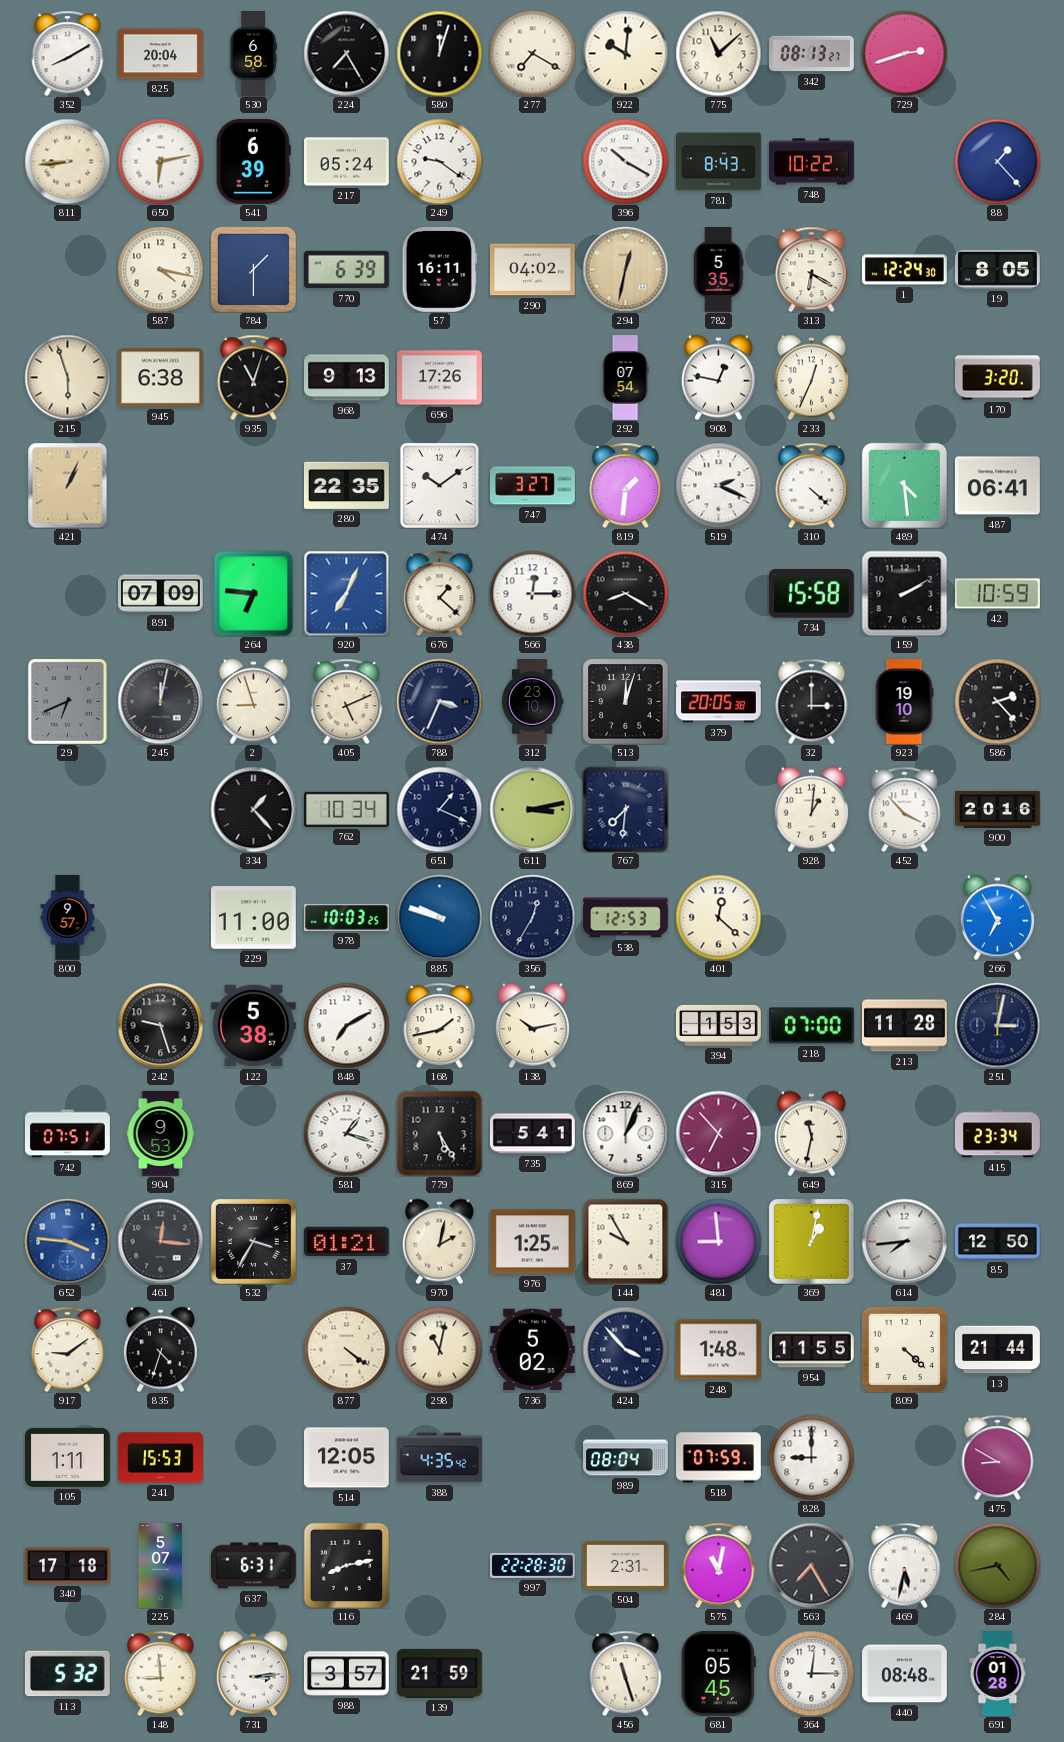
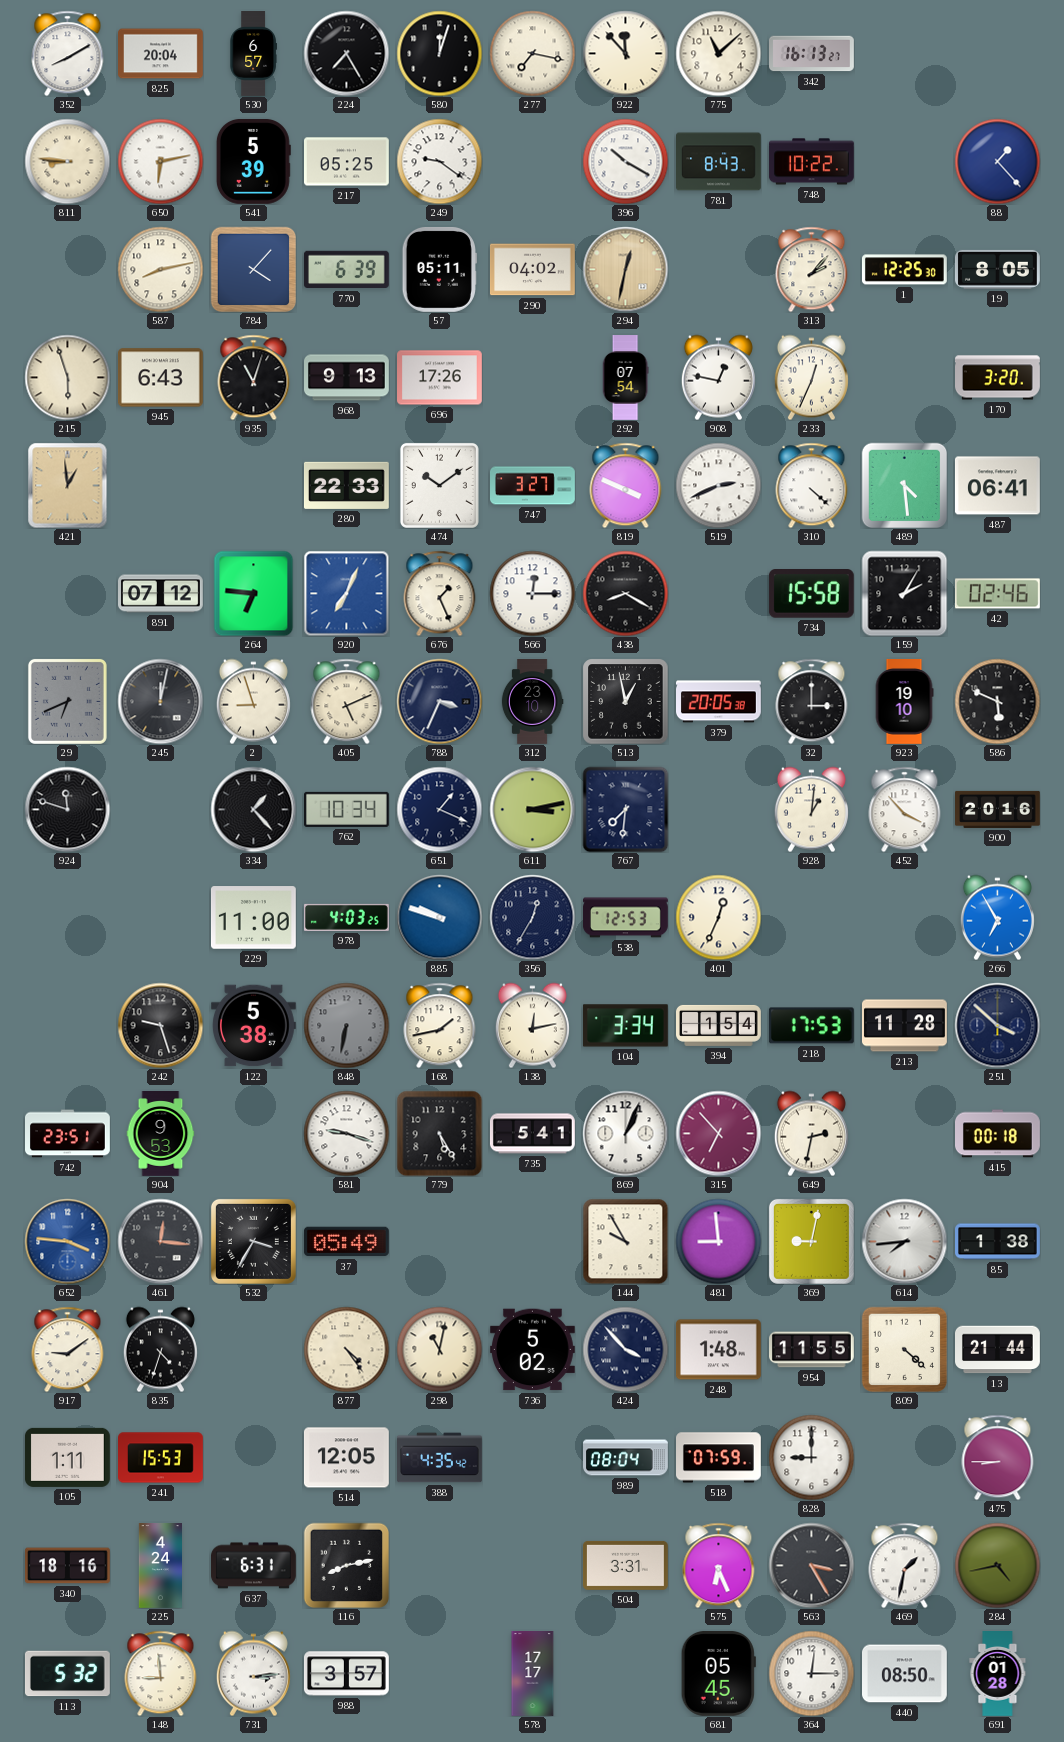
530: 6:58 -> 6:57 (253, 54)
277: 7:20 -> 7:17 (532, 53)
922: 10:01 -> 11:53 (625, 53)
342: 08:13 -> 16:13 (812, 54)
729: 2:42 -> none (904, 53)
811: 8:44 -> 8:46 (67, 161)
541: 6:39 -> 5:39 (253, 161)
217: 05:24 -> 05:25 (347, 162)
587: 4:17 -> 8:13 (160, 269)
784: 1:30 -> 4:07 (253, 269)
57: 16:11 -> 05:11 (439, 269)
782: 5:35 -> none (718, 270)
313: 6:20 -> 2:07 (812, 269)
1: 12:24 -> 12:25 (904, 270)
945: 6:38 -> 6:43 (160, 378)
421: 1:04 -> 12:59 (68, 485)
280: 22:35 -> 22:33 (346, 485)
819: 1:31 -> 3:49 (626, 485)
519: 2:19 -> 2:41 (718, 485)
891: 07:09 -> 07:12 (161, 594)
676: 1:22 -> 1:26 (440, 593)
159: 2:10 -> 2:05 (904, 593)
42: 10:59 -> 02:46 (997, 594)
513: 12:03 -> 12:58 (625, 701)
586: 2:23 -> 5:49 (997, 701)
924: none -> 11:48 (67, 809)
800: 9:57 -> none (68, 918)
978: 10:03 -> 4:03 (346, 917)
401: 12:22 -> 12:34 (718, 917)
848: 7:10 -> 6:32 (346, 1025)
848 dial: white -> grey (346, 1025)
138: 10:13 -> 12:13 (532, 1025)
104: none -> 3:34 (625, 1026)
394: 1:53 -> 1:54 (719, 1025)
218: 07:00 -> 17:53 (811, 1026)
251: 3:02 -> 3:52 (997, 1025)
742: 07:51 -> 23:51 (68, 1134)
581: 1:18 -> 9:18 (346, 1133)
649: 11:32 -> 2:32 (811, 1133)
415: 23:34 -> 00:18 (998, 1134)
37: 01:21 -> 05:49 (346, 1242)
970: 2:02 -> none (439, 1241)
976: 1:25 -> none (532, 1242)
369: 1:02 -> 9:02 (811, 1241)
85: 12:50 -> 1:38 (998, 1242)
877: 4:21 -> 4:24 (346, 1349)
475: 8:50 -> 8:45 (998, 1457)
340: 17:18 -> 18:16 (68, 1566)
225: 5:07 -> 4:24 (160, 1566)
997: 22:28 -> none (533, 1565)
504: 2:31 -> 3:31 (626, 1565)
575: 11:02 -> 6:26 (719, 1565)
563: 7:25 -> 3:25 (811, 1565)
469: 5:32 -> 1:32 (905, 1565)
139: 21:59 -> none (440, 1673)
578: none -> 17:17 (533, 1674)
456: 11:27 -> none (626, 1673)
440: 08:48 -> 08:50 (905, 1674)
